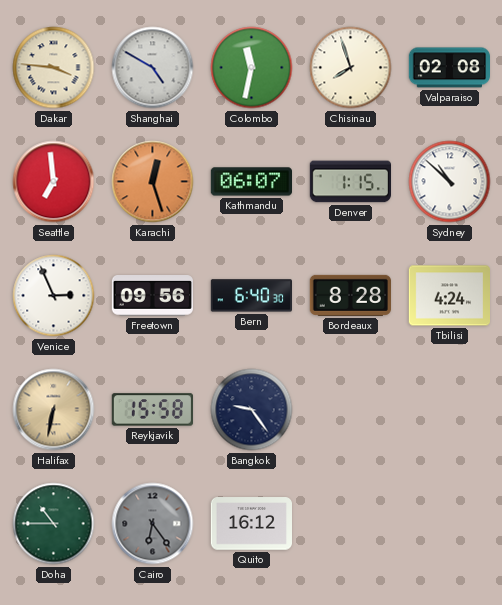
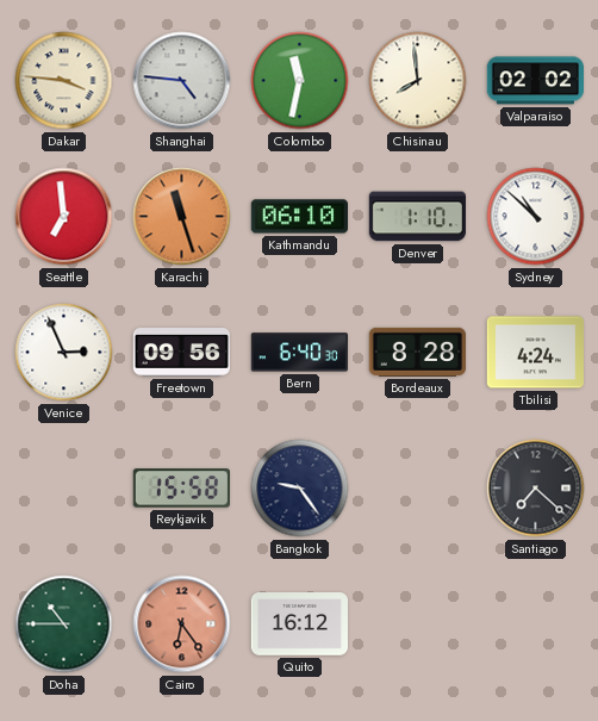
Shanghai: 4:50 -> 4:46 (182, 81)
Chisinau: 7:57 -> 7:59 (418, 81)
Valparaiso: 02:08 -> 02:02 (535, 81)
Karachi: 12:27 -> 11:27 (182, 217)
Kathmandu: 06:07 -> 06:10 (299, 217)
Denver: 1:15 -> 1:10 (417, 217)
Halifax: 6:32 -> none (54, 410)
Santiago: none -> 7:22 (536, 489)
Cairo dial: grey -> salmon (182, 624)
